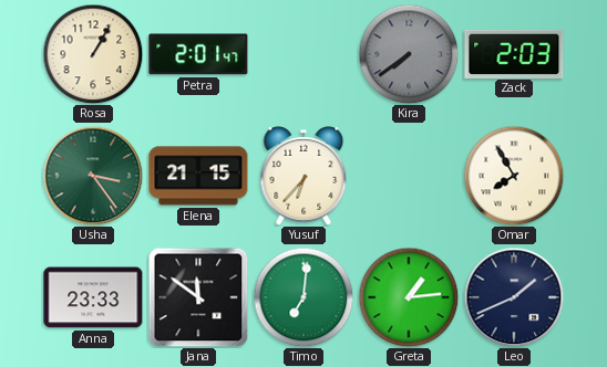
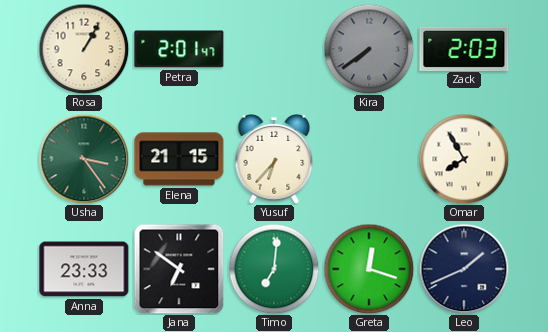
Jana: 11:51 -> 6:51 (179, 269)
Greta: 1:14 -> 12:18 (369, 269)
